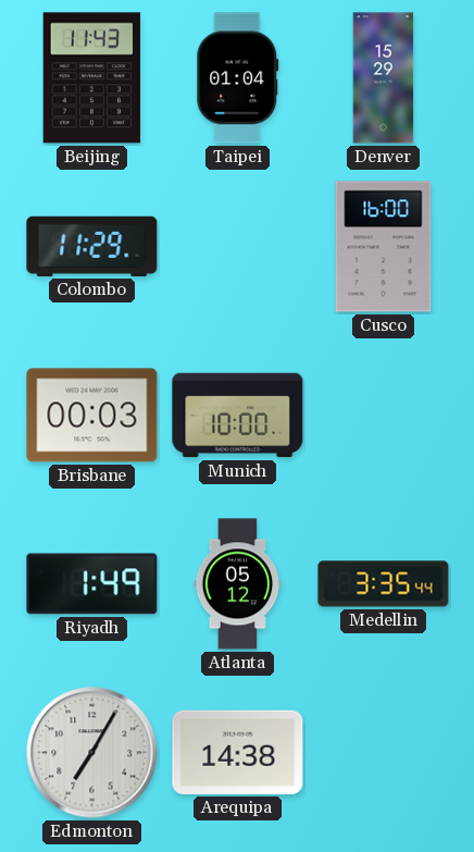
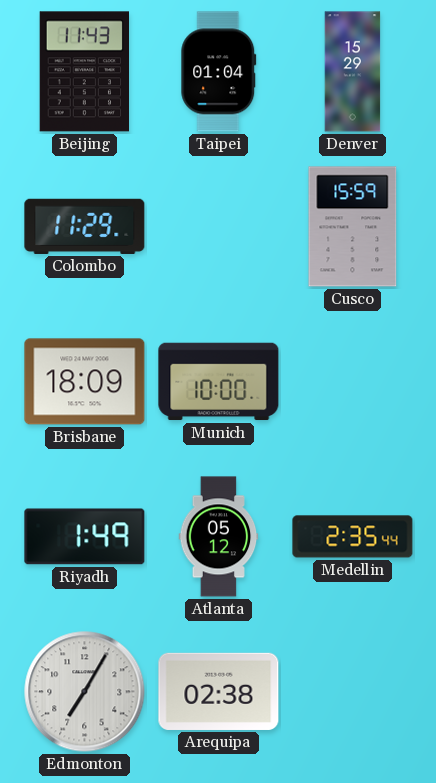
Cusco: 16:00 -> 15:59 (353, 227)
Brisbane: 00:03 -> 18:09 (85, 382)
Medellin: 3:35 -> 2:35 (353, 537)
Arequipa: 14:38 -> 02:38 (219, 691)
